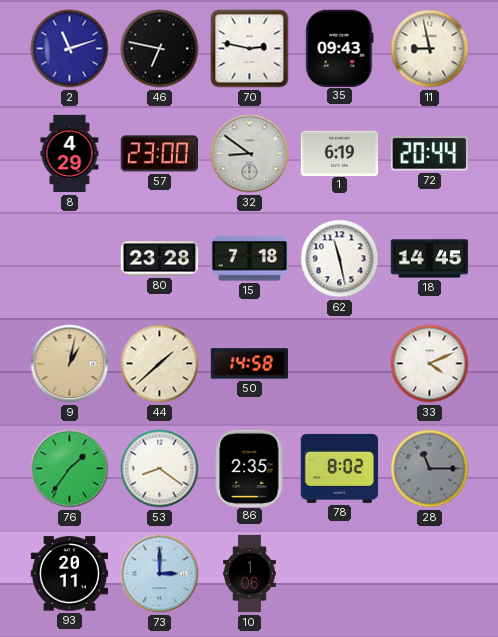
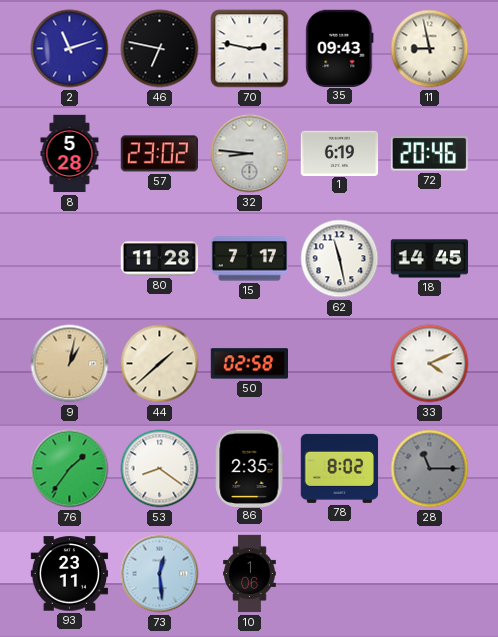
8: 4:29 -> 5:28 (70, 154)
57: 23:00 -> 23:02 (159, 154)
32: 8:51 -> 8:46 (250, 154)
72: 20:44 -> 20:46 (429, 154)
80: 23:28 -> 11:28 (160, 259)
15: 7:18 -> 7:17 (250, 259)
50: 14:58 -> 02:58 (249, 364)
93: 20:11 -> 23:11 (70, 574)
73: 3:00 -> 12:29 (160, 574)
